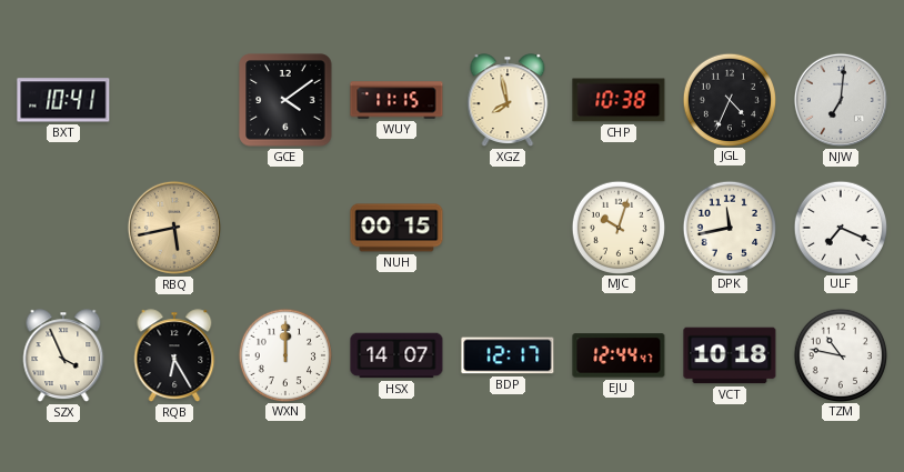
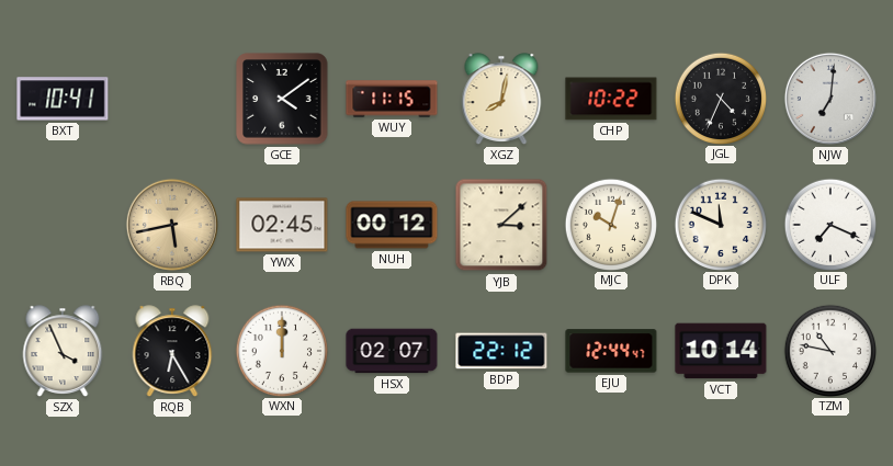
XGZ: 7:58 -> 8:02 (501, 99)
CHP: 10:38 -> 10:22 (611, 99)
YWX: none -> 02:45 (282, 225)
NUH: 00:15 -> 00:12 (392, 225)
YJB: none -> 3:08 (501, 225)
DPK: 11:43 -> 11:49 (720, 224)
HSX: 14:07 -> 02:07 (392, 351)
BDP: 12:17 -> 22:12 (501, 351)
VCT: 10:18 -> 10:14 (721, 351)
